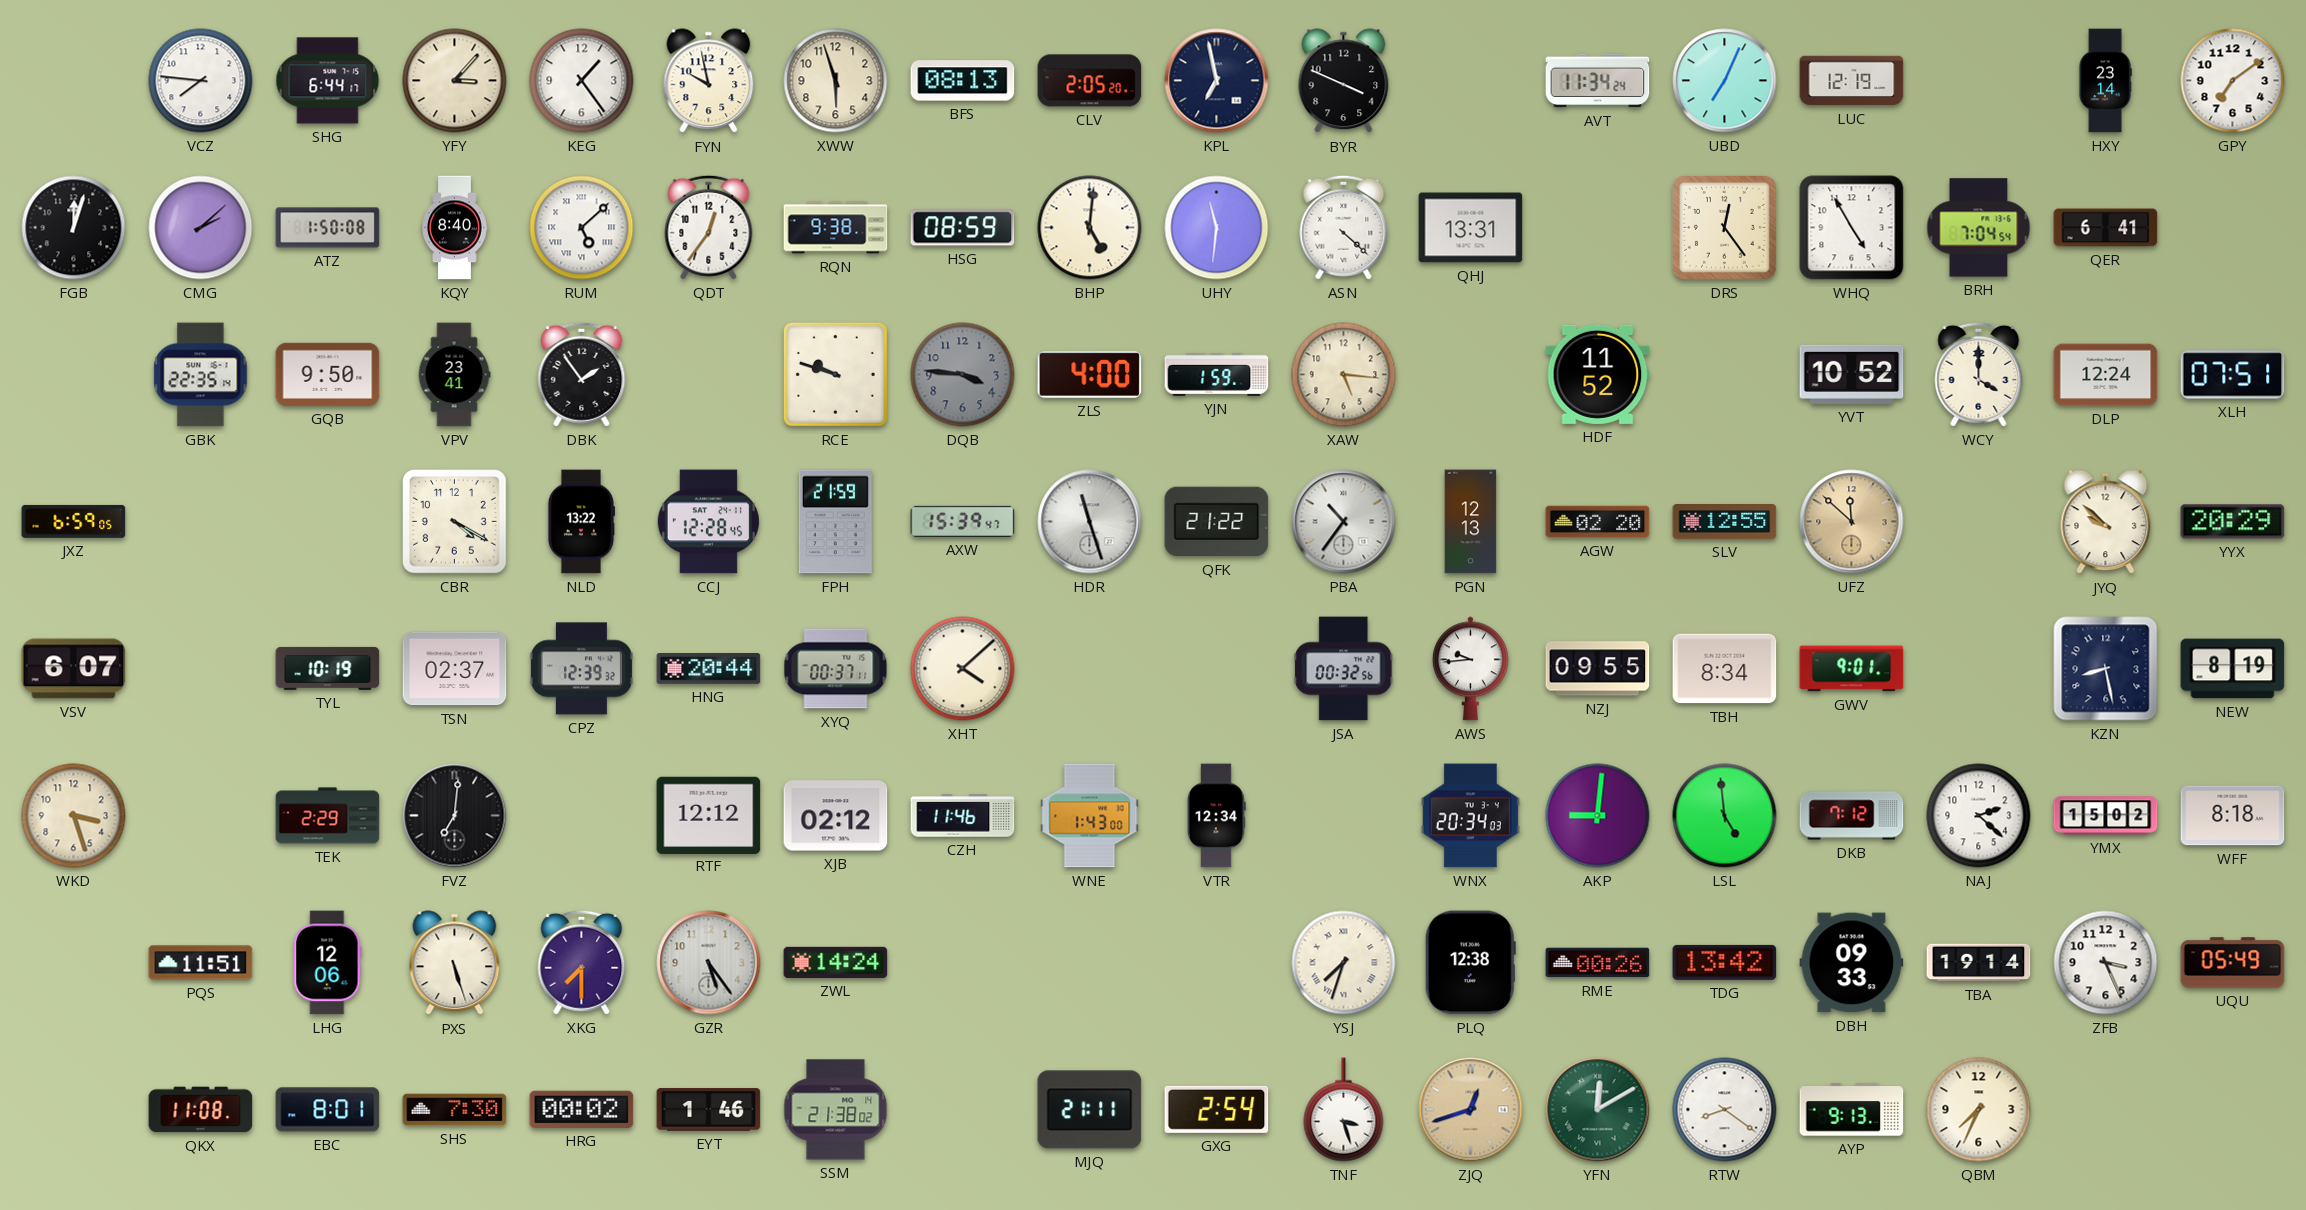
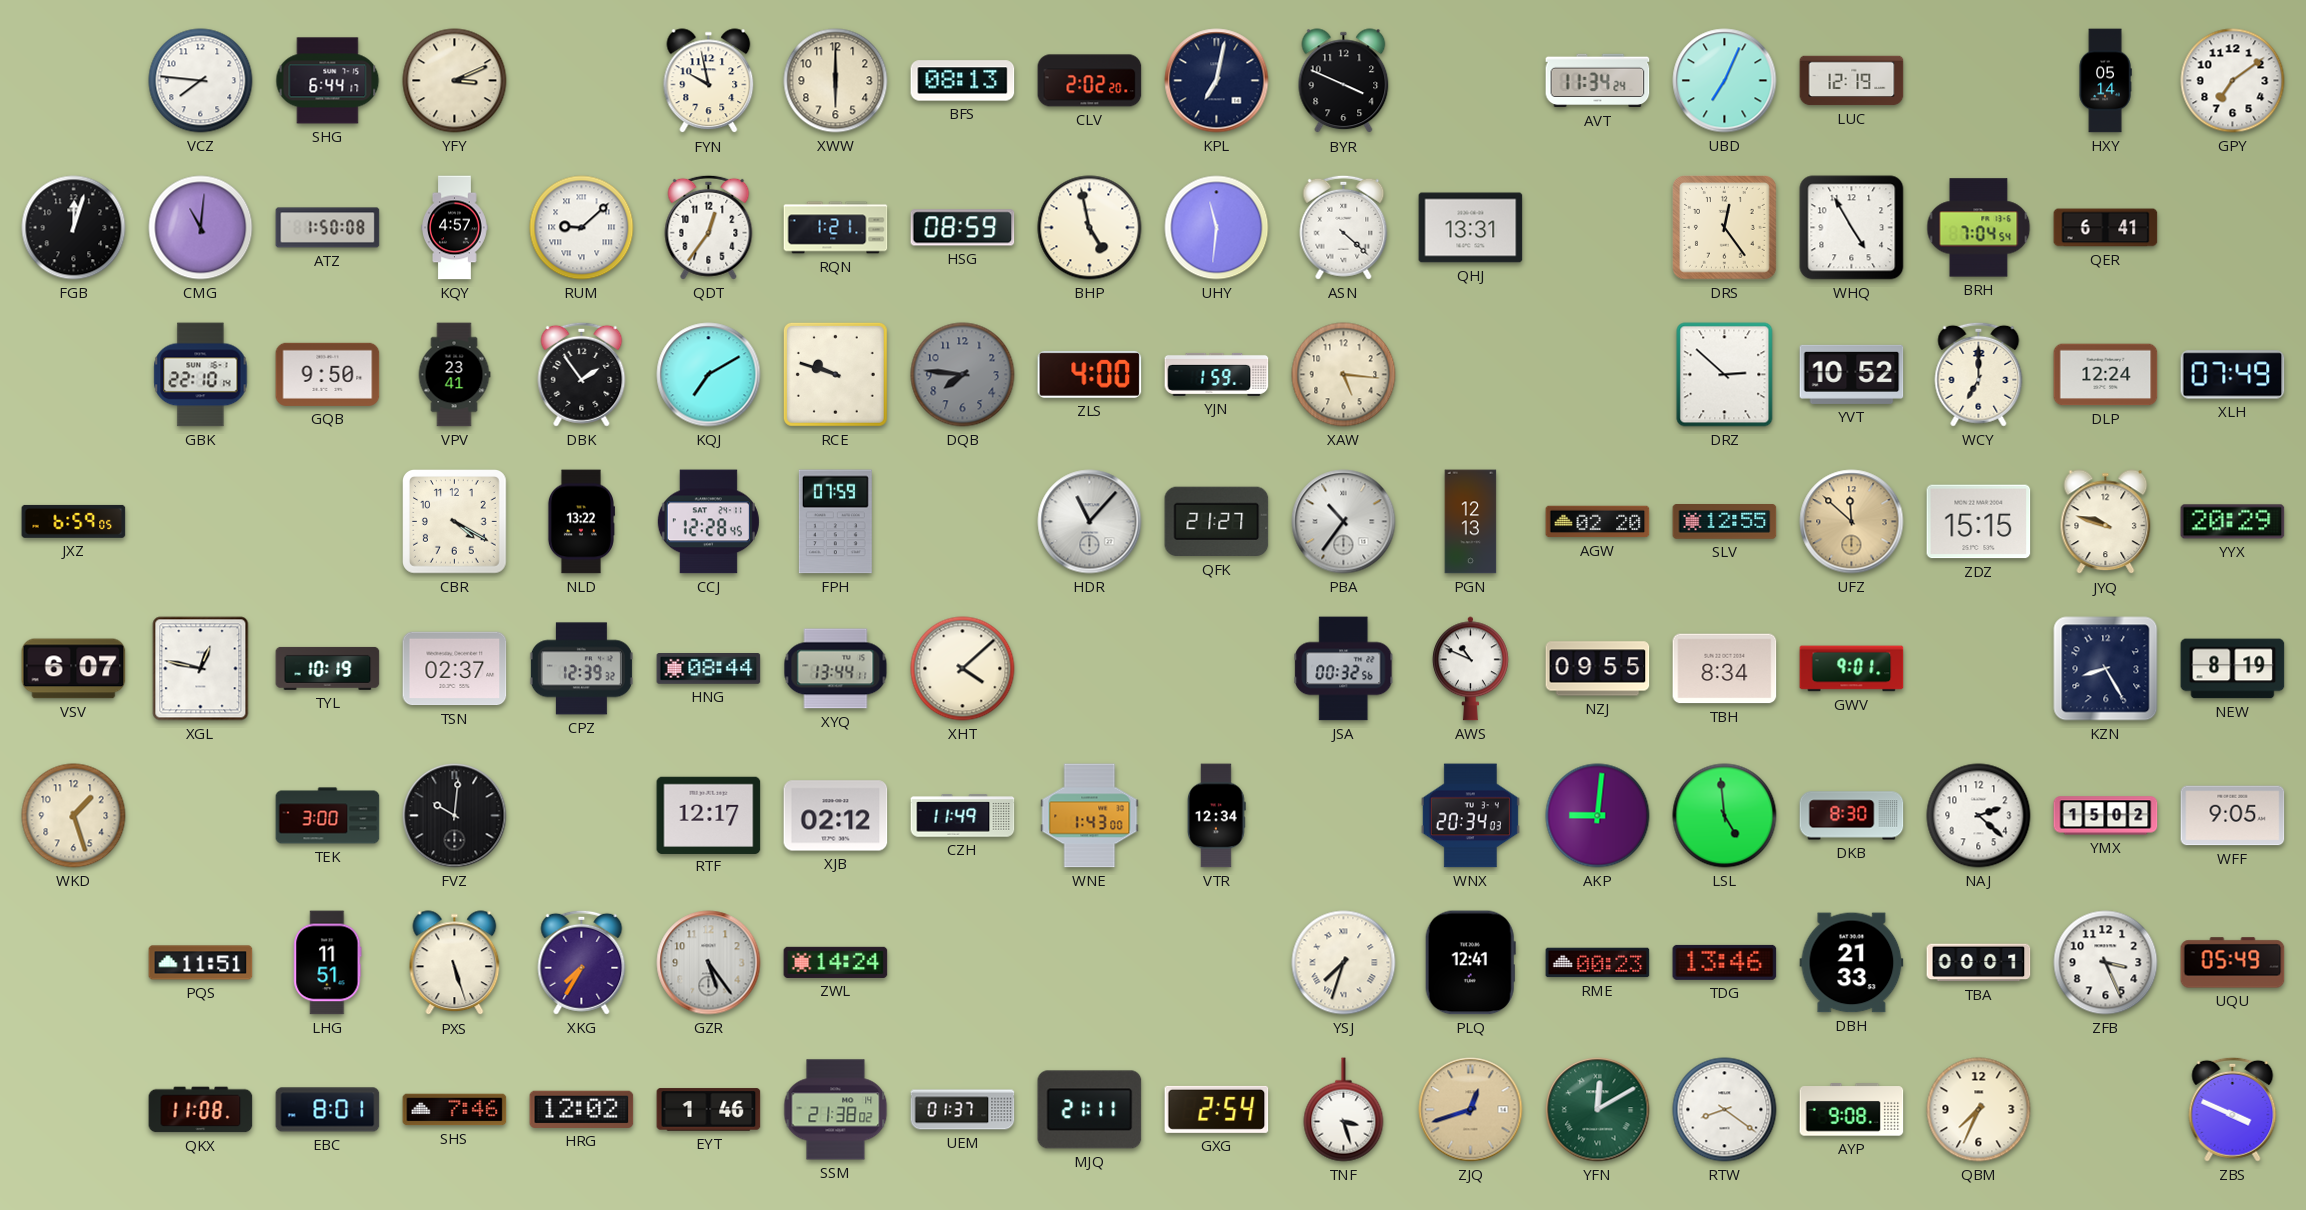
YFY: 3:07 -> 3:11 (455, 81)
KEG: 1:24 -> none (582, 81)
XWW: 5:57 -> 6:00 (836, 81)
CLV: 2:05 -> 2:02 (1090, 81)
KPL: 6:58 -> 7:02 (1217, 81)
HXY: 23:14 -> 05:14 (2105, 81)
CMG: 2:08 -> 11:01 (201, 228)
KQY: 8:40 -> 4:57 (455, 228)
RUM: 5:08 -> 9:08 (582, 228)
RQN: 9:38 -> 1:21 (836, 228)
BHP: 5:01 -> 4:58 (1090, 228)
GBK: 22:35 -> 22:10 (201, 375)
KQJ: none -> 7:10 (709, 375)
DQB: 3:46 -> 7:46 (963, 375)
HDF: 11:52 -> none (1598, 374)
DRZ: none -> 2:52 (1725, 375)
WCY: 4:00 -> 7:00 (1979, 374)
XLH: 07:51 -> 07:49 (2233, 375)
FPH: 21:59 -> 07:59 (835, 522)
AXW: 15:39 -> none (963, 521)
HDR: 11:27 -> 11:07 (1090, 522)
QFK: 21:22 -> 21:27 (1217, 522)
ZDZ: none -> 15:15 (1979, 522)
JYQ: 9:52 -> 9:48 (2106, 522)
XGL: none -> 12:47 (201, 669)
HNG: 20:44 -> 08:44 (709, 669)
XYQ: 00:37 -> 13:44 (836, 669)
AWS: 9:44 -> 10:49 (1470, 669)
KZN: 8:28 -> 8:25 (2106, 669)
WKD: 3:27 -> 1:27 (74, 816)
TEK: 2:29 -> 3:00 (328, 816)
FVZ: 7:01 -> 10:01 (455, 816)
RTF: 12:12 -> 12:17 (709, 815)
CZH: 11:46 -> 11:49 (963, 816)
DKB: 7:12 -> 8:30 (1852, 816)
WFF: 8:18 -> 9:05 (2233, 816)
LHG: 12:06 -> 11:51 (328, 963)
XKG: 7:30 -> 7:35 (582, 962)
PLQ: 12:38 -> 12:41 (1470, 963)
RME: 00:26 -> 00:23 (1598, 963)
TDG: 13:42 -> 13:46 (1725, 962)
DBH: 09:33 -> 21:33 (1852, 963)
TBA: 19:14 -> 00:01 (1979, 963)
SHS: 7:30 -> 7:46 (455, 1110)
HRG: 00:02 -> 12:02 (582, 1109)
UEM: none -> 01:37 (963, 1110)
AYP: 9:13 -> 9:08 (1852, 1110)
ZBS: none -> 3:49 (2233, 1109)
